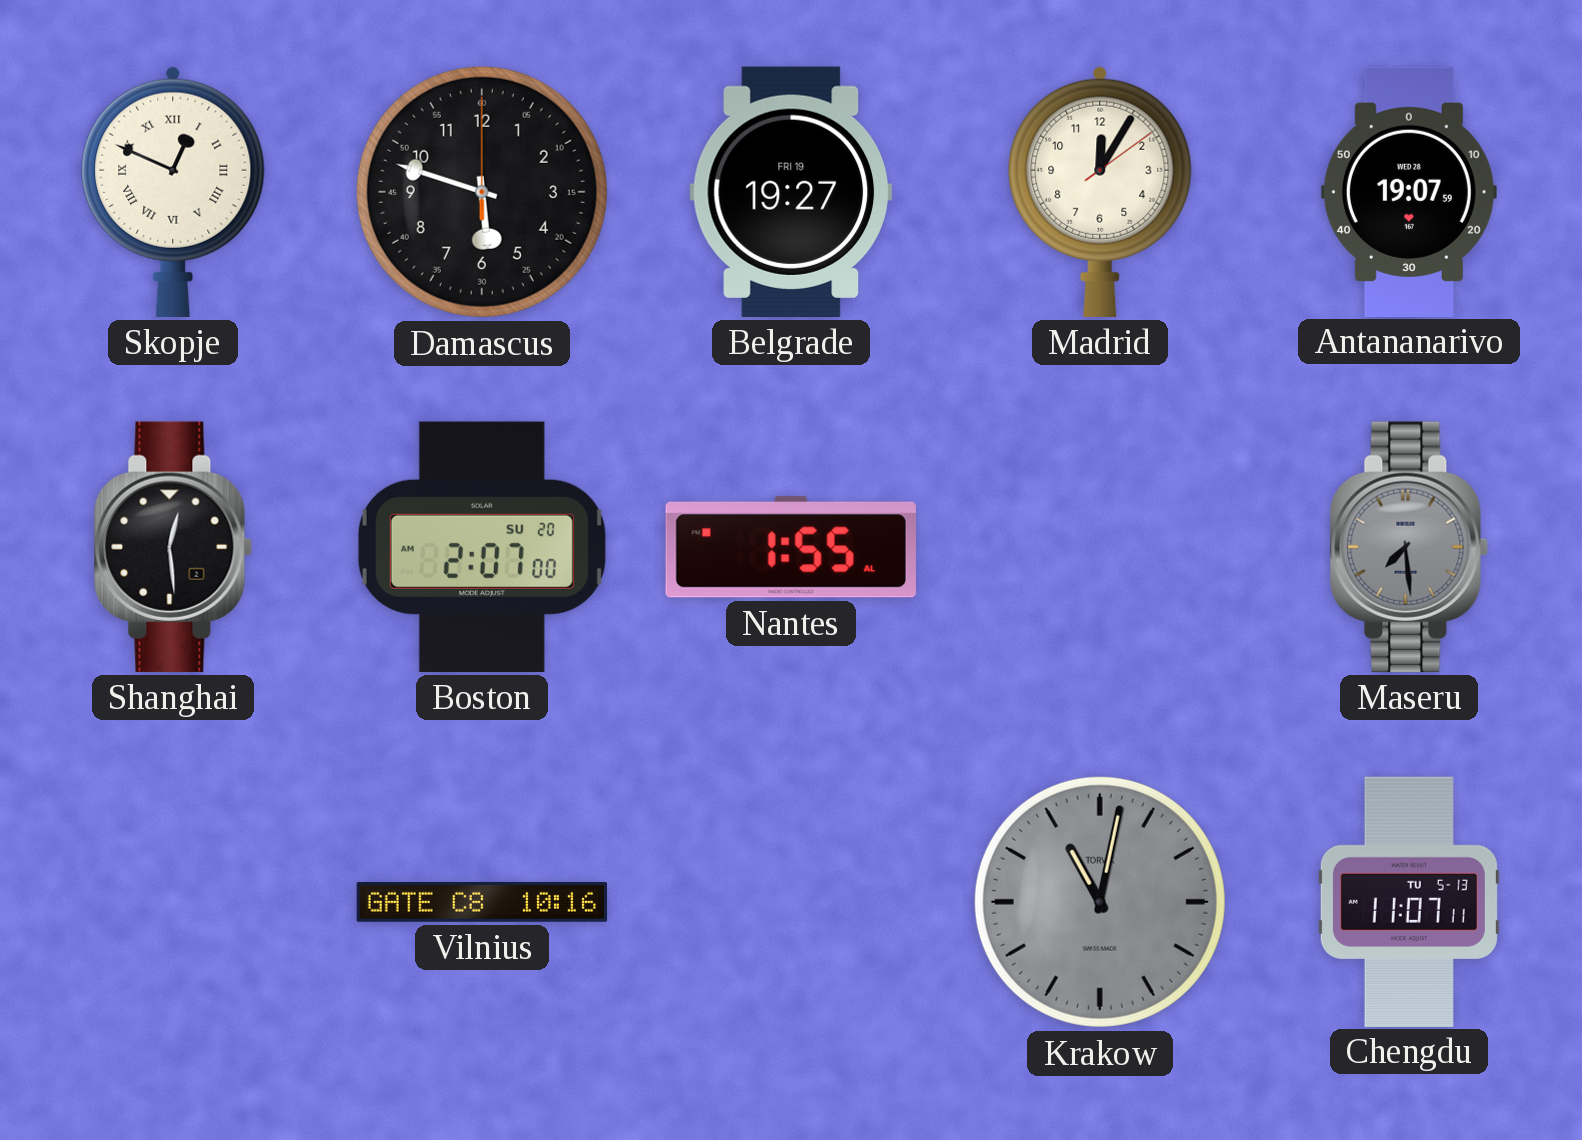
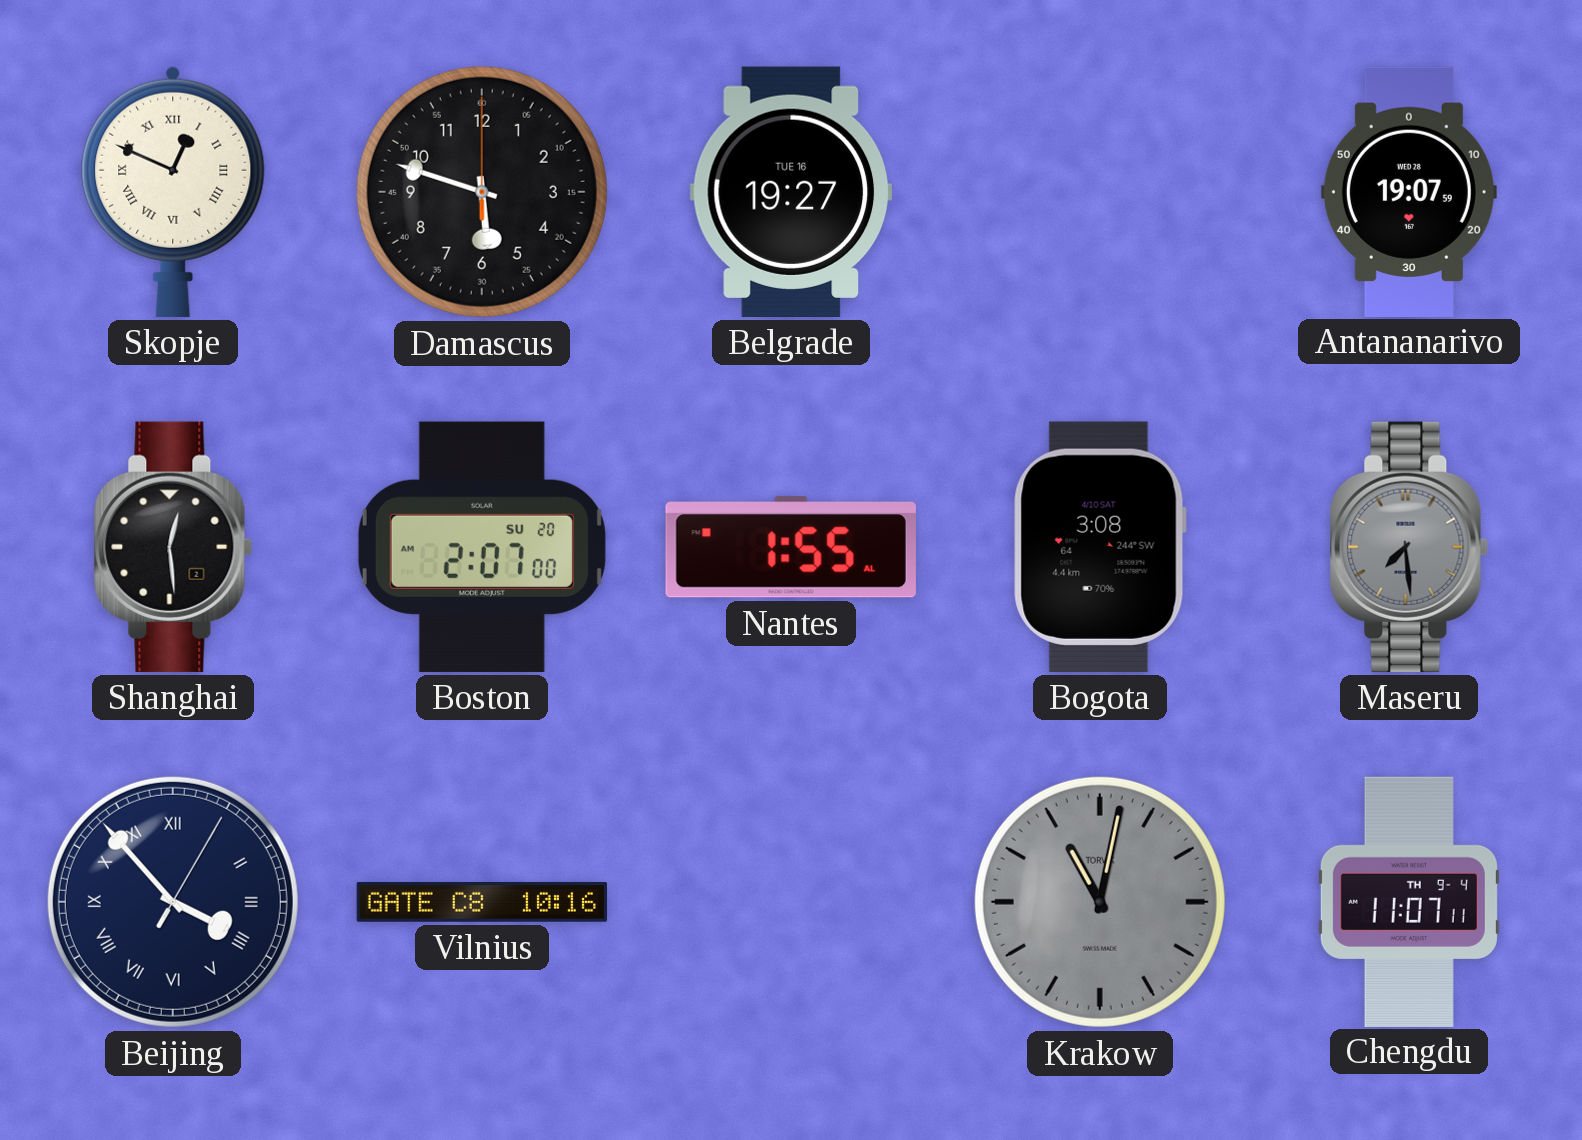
Belgrade date: FRI 19 -> TUE 16 (790, 192)
Madrid: 12:05 -> none (1100, 191)
Bogota: none -> 3:08 (1100, 547)
Beijing: none -> 3:53 (173, 902)
Chengdu date: TU 5-13 -> TH 9-4 (1409, 901)
